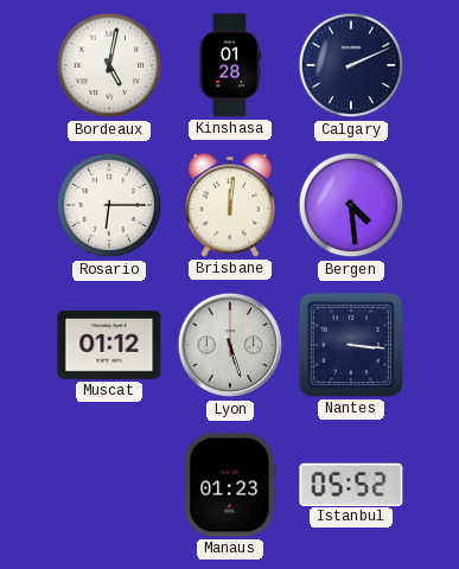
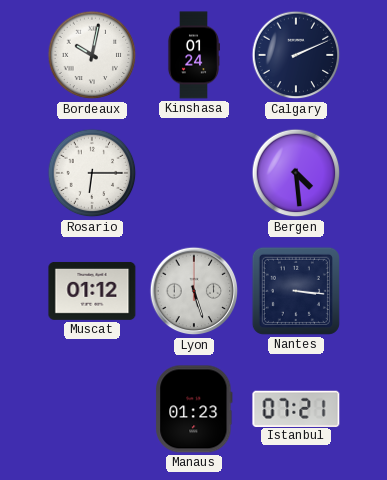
Bordeaux: 5:02 -> 10:02 (92, 55)
Kinshasa: 01:28 -> 01:24 (193, 55)
Brisbane: 12:01 -> none (230, 205)
Istanbul: 05:52 -> 07:21 (296, 408)
